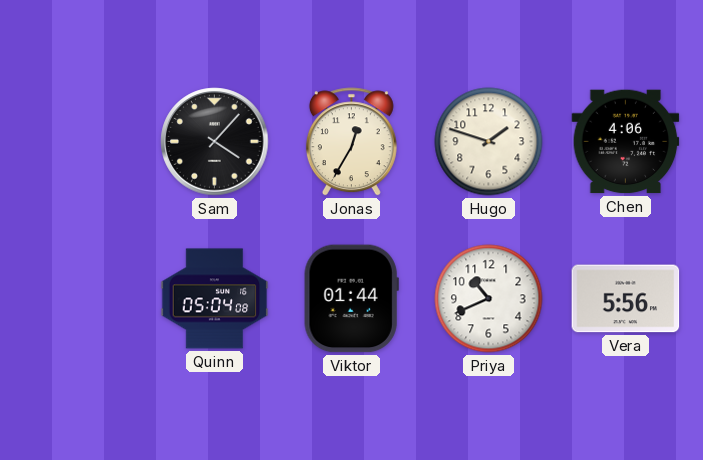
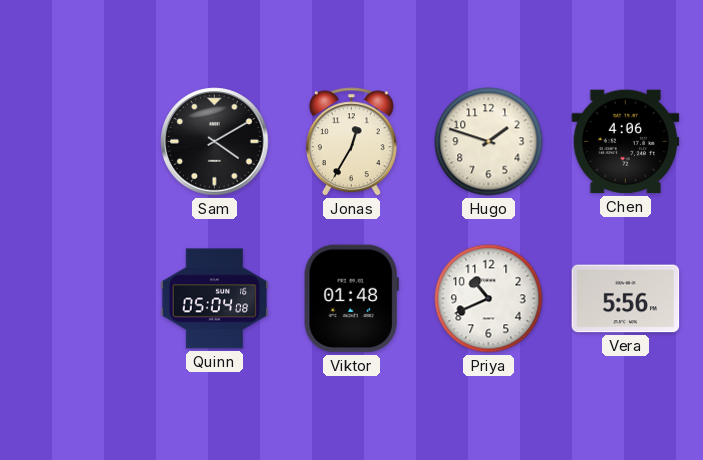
Sam: 4:07 -> 4:10 (215, 142)
Viktor: 01:44 -> 01:48 (351, 299)
